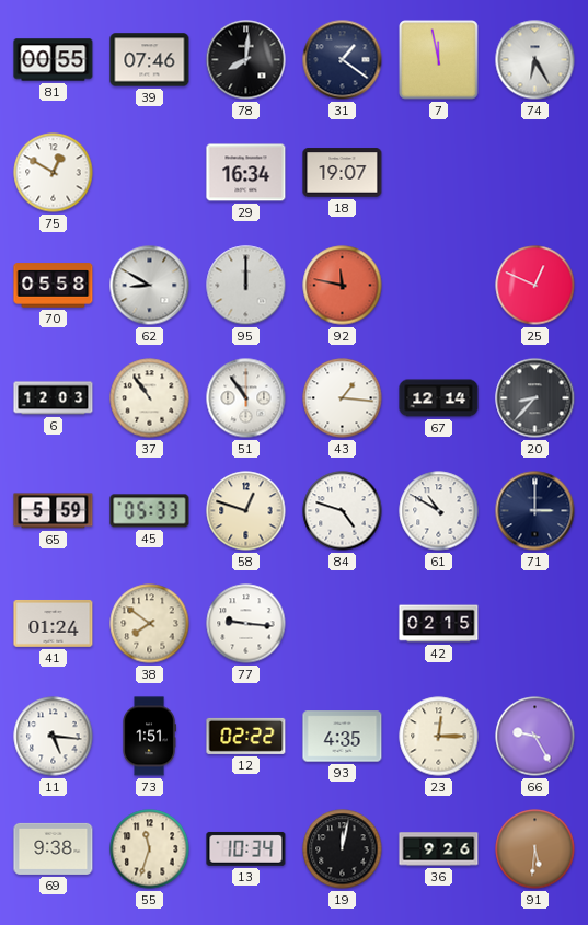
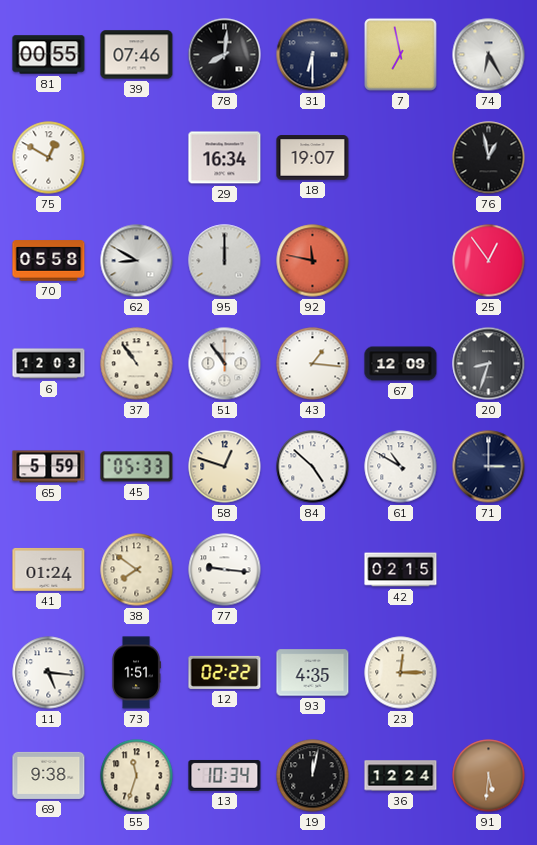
31: 1:21 -> 6:30 (313, 55)
7: 11:58 -> 6:58 (401, 55)
76: none -> 12:58 (489, 158)
25: 12:49 -> 12:54 (489, 261)
67: 12:14 -> 12:09 (401, 364)
20: 8:37 -> 8:33 (489, 364)
84: 4:48 -> 4:52 (313, 467)
66: 9:25 -> none (535, 737)
36: 9:26 -> 12:24 (401, 776)
